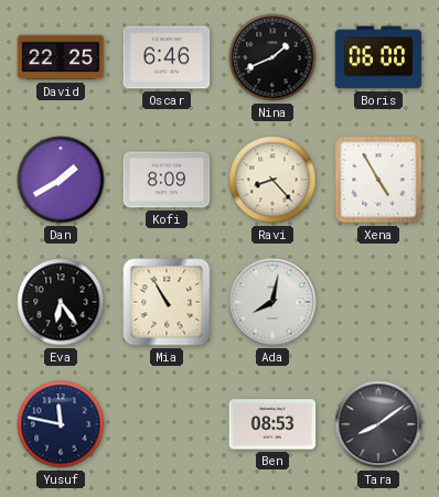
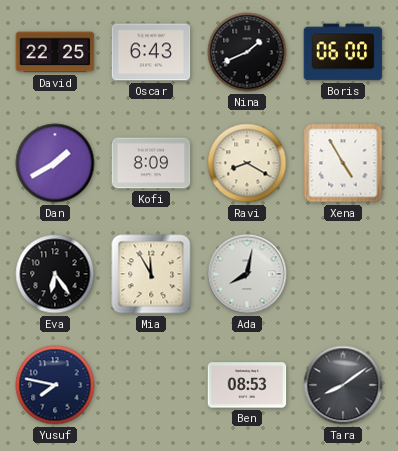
Oscar: 6:46 -> 6:43 (151, 52)
Ravi: 8:23 -> 8:20 (247, 163)
Mia: 10:55 -> 11:55 (151, 274)
Yusuf: 11:47 -> 7:47 (55, 385)
